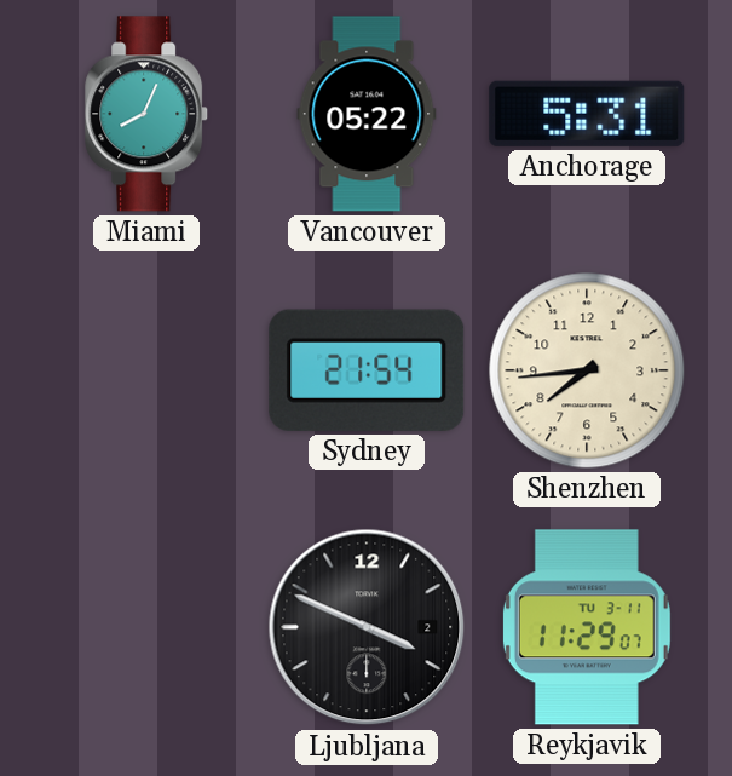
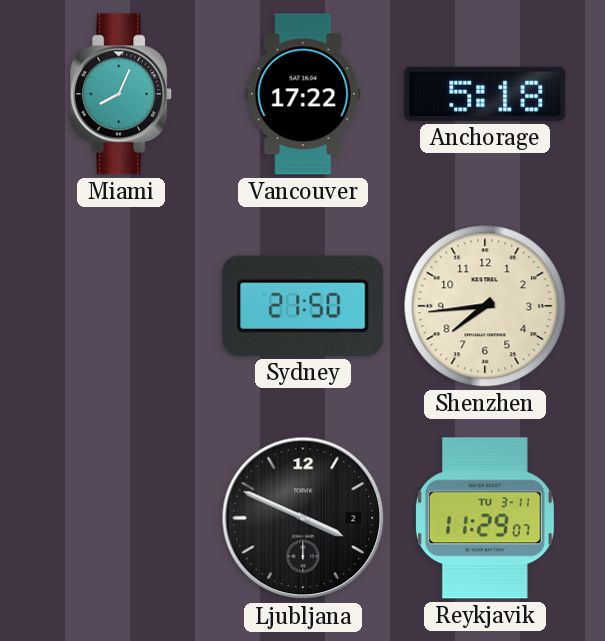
Vancouver: 05:22 -> 17:22 (303, 94)
Anchorage: 5:31 -> 5:18 (485, 94)
Sydney: 21:54 -> 21:50 (303, 306)
